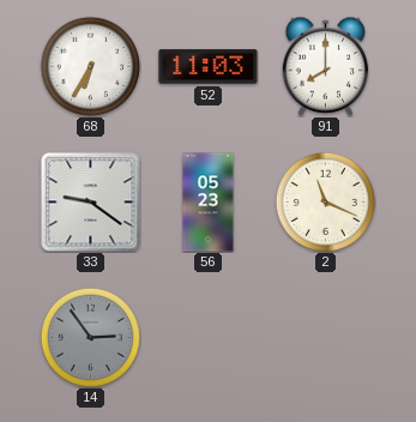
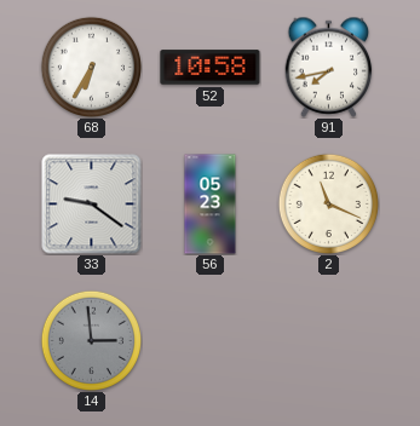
52: 11:03 -> 10:58 (211, 68)
91: 8:00 -> 7:43 (329, 67)
14: 2:54 -> 2:59 (91, 340)
